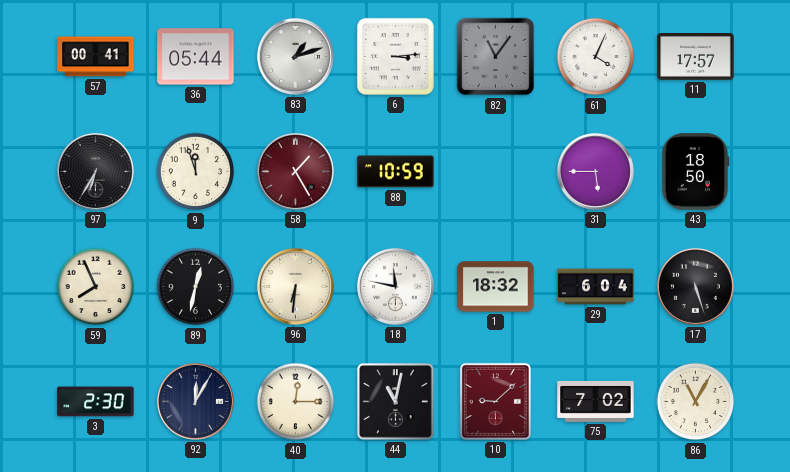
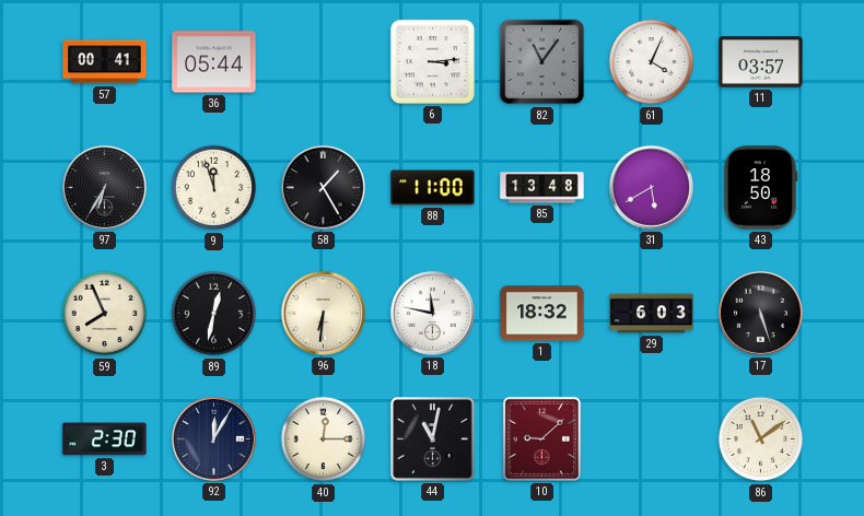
83: 1:12 -> none (295, 56)
11: 17:57 -> 03:57 (761, 62)
58 dial: burgundy -> black (323, 187)
88: 10:59 -> 11:00 (433, 188)
85: none -> 13:48 (542, 188)
31: 5:45 -> 5:40 (651, 187)
29: 6:04 -> 6:03 (652, 314)
75: 7:02 -> none (596, 401)
86: 11:05 -> 11:09 (761, 439)
